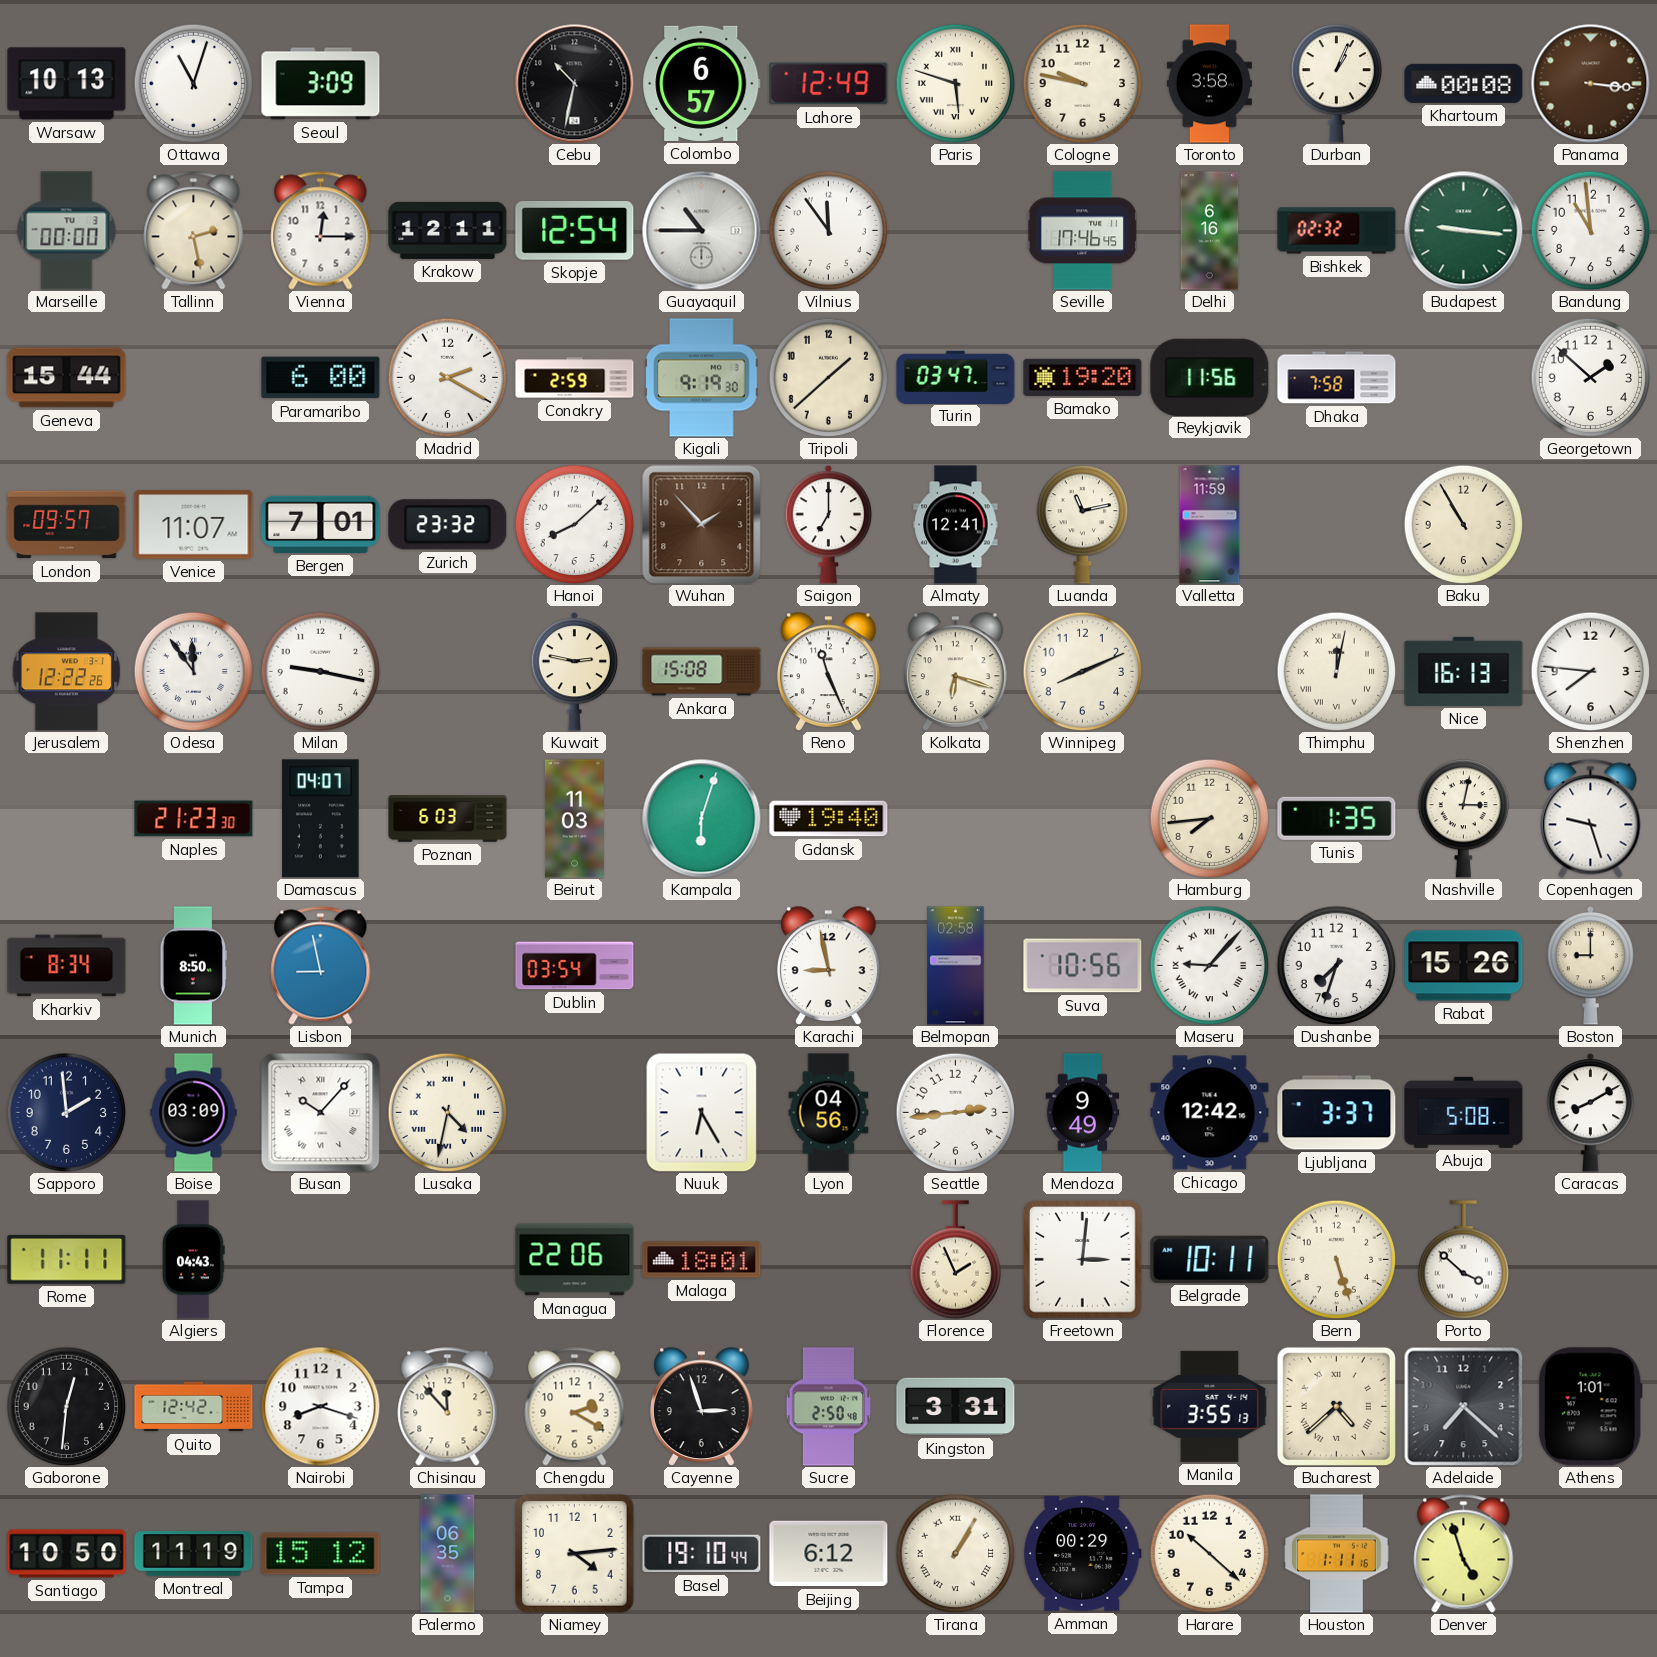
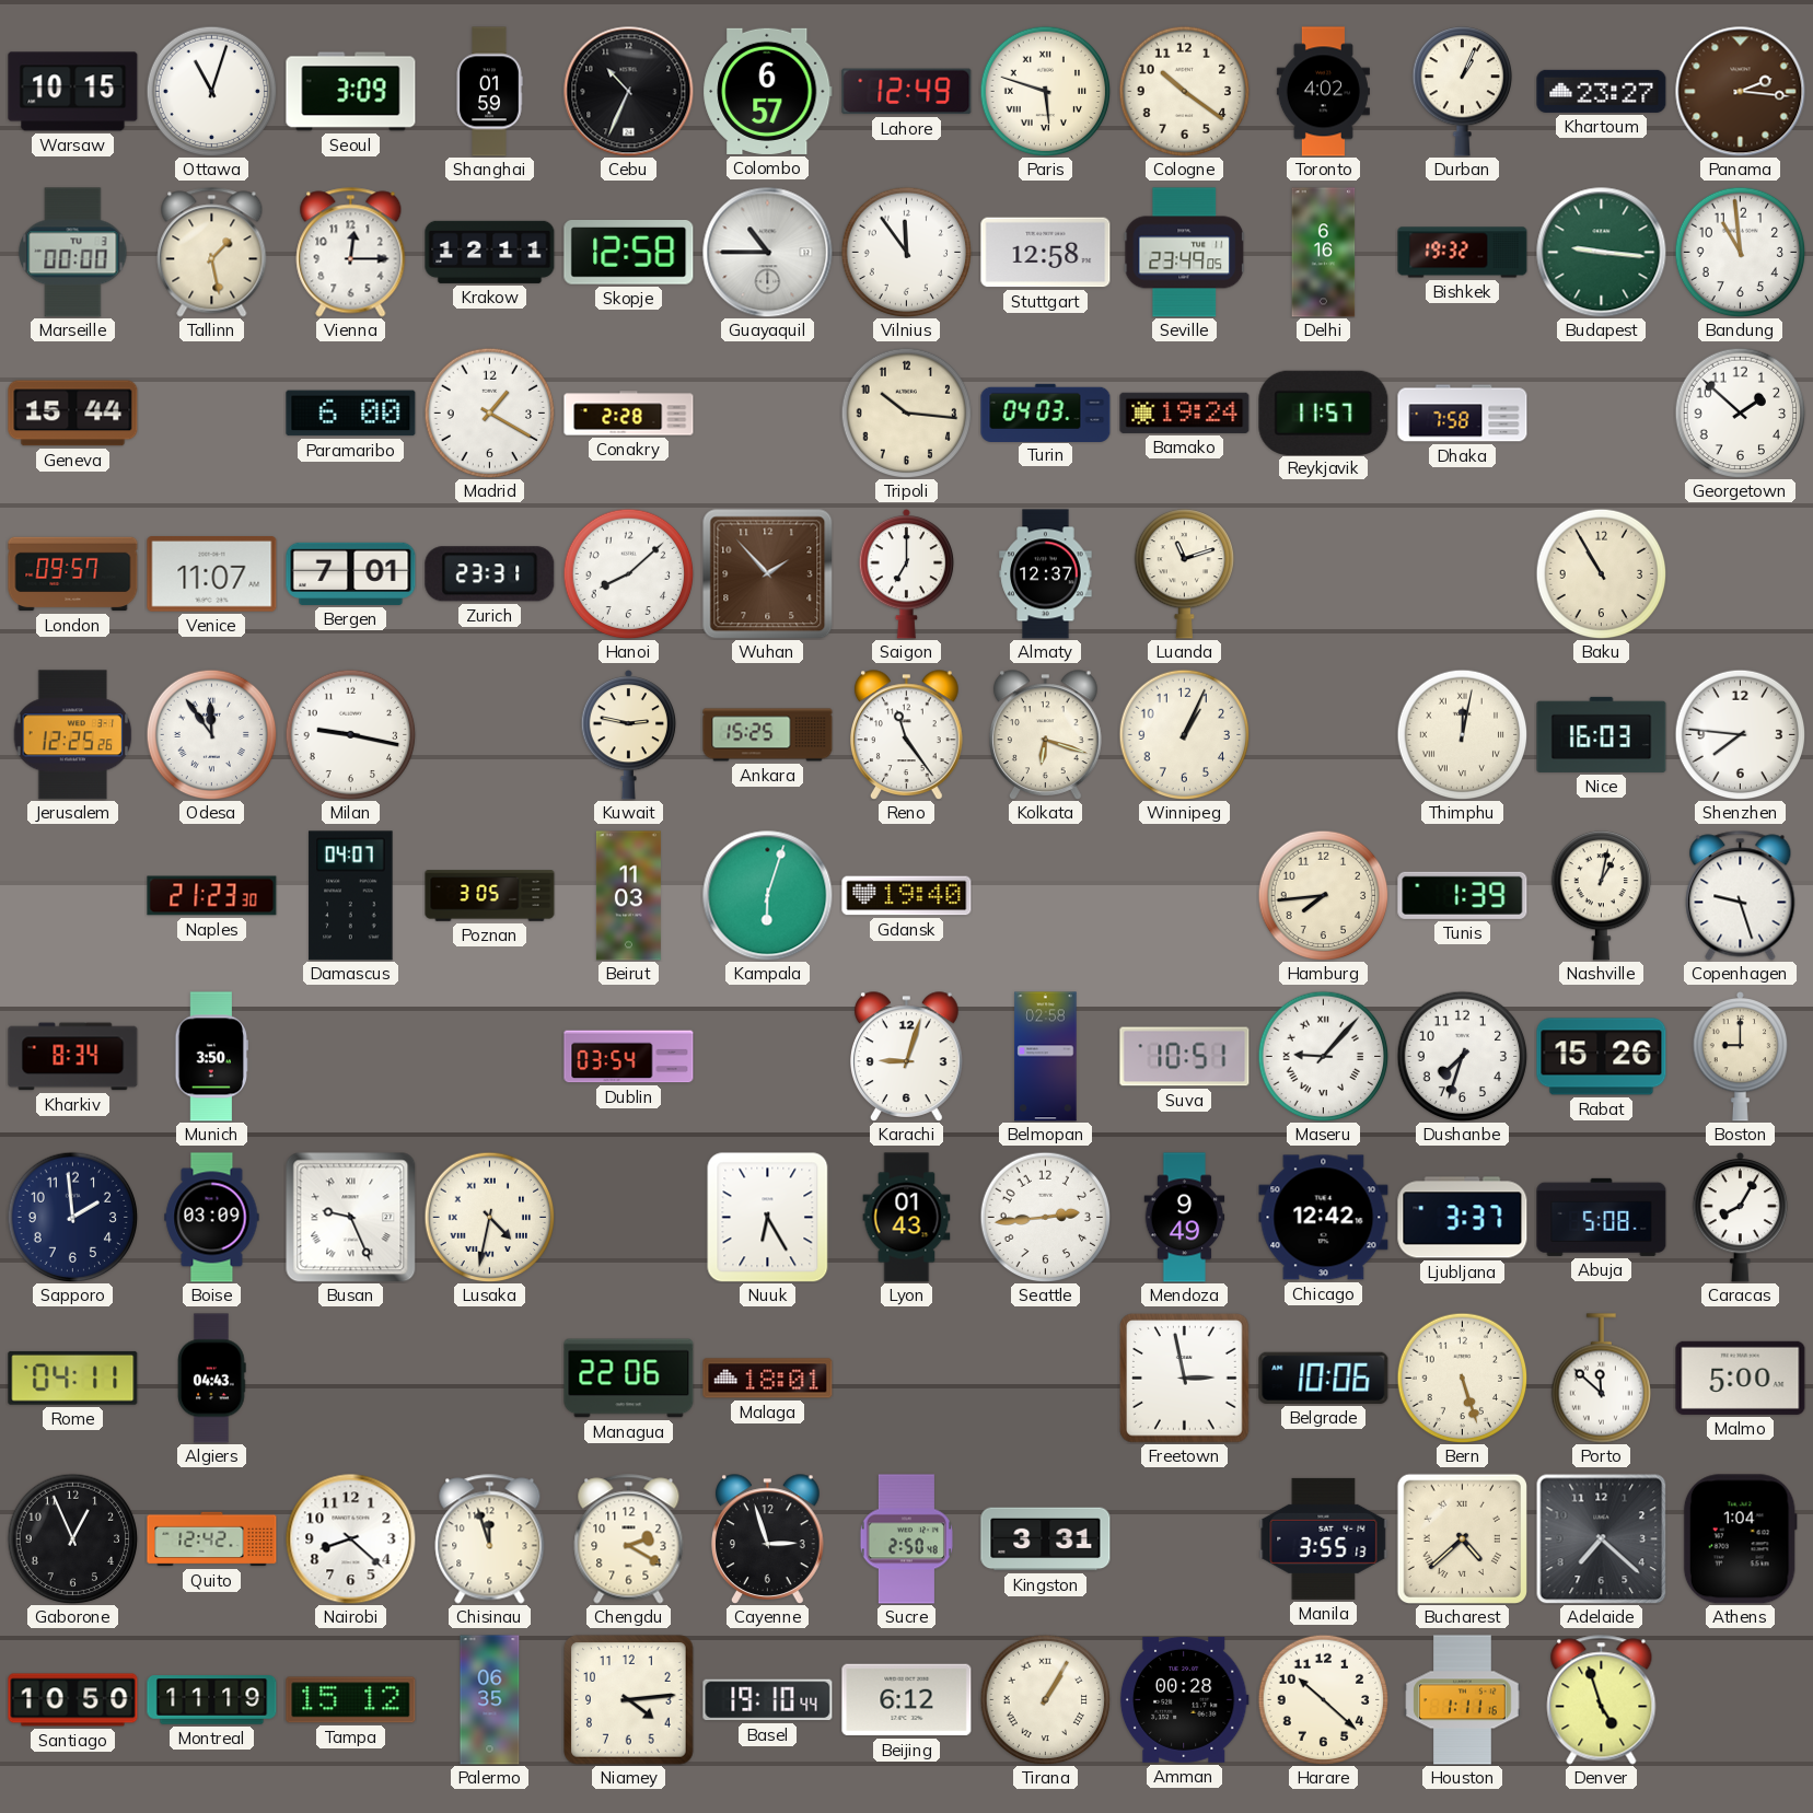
Warsaw: 10:13 -> 10:15 (73, 92)
Shanghai: none -> 01:59 (489, 92)
Cebu: 10:32 -> 10:34 (629, 92)
Cologne: 9:47 -> 10:21 (1184, 91)
Toronto: 3:58 -> 4:02 (1323, 92)
Khartoum: 00:08 -> 23:27 (1602, 91)
Panama: 3:16 -> 2:16 (1741, 92)
Tallinn: 2:28 -> 1:28 (212, 253)
Skopje: 12:54 -> 12:58 (629, 253)
Stuttgart: none -> 12:58 (1046, 253)
Seville: 17:46 -> 23:49 (1185, 253)
Bishkek: 02:32 -> 19:32 (1463, 253)
Madrid: 2:20 -> 1:20 (489, 412)
Conakry: 2:59 -> 2:28 (629, 414)
Kigali: 9:19 -> none (702, 378)
Tripoli: 1:38 -> 10:16 (906, 412)
Turin: 03:47 -> 04:03 (1046, 412)
Bamako: 19:20 -> 19:24 (1185, 412)
Reykjavik: 11:56 -> 11:57 (1324, 412)
Zurich: 23:32 -> 23:31 (490, 574)
Almaty: 12:41 -> 12:37 (1046, 574)
Luanda: 11:13 -> 11:12 (1184, 574)
Valletta: 11:59 -> none (1210, 525)
Jerusalem: 12:22 -> 12:25 (73, 735)
Ankara: 15:08 -> 15:25 (768, 735)
Reno: 11:26 -> 11:24 (907, 735)
Winnipeg: 8:11 -> 1:04 (1184, 734)
Nice: 16:13 -> 16:03 (1602, 734)
Poznan: 6:03 -> 3:05 (490, 896)
Tunis: 1:35 -> 1:39 (1463, 895)
Nashville: 3:02 -> 1:02 (1601, 896)
Munich: 8:50 -> 3:50 (211, 1057)
Lisbon: 8:58 -> none (321, 966)
Karachi: 8:58 -> 9:03 (907, 1057)
Suva: 10:56 -> 10:51 (1185, 1057)
Busan: 10:07 -> 9:26 (350, 1217)
Lyon: 04:56 -> 01:43 (907, 1218)
Caracas: 8:10 -> 8:05 (1741, 1217)
Rome: 11:11 -> 04:11 (73, 1378)
Florence: 1:56 -> none (955, 1260)
Freetown: 3:01 -> 2:58 (1185, 1379)
Belgrade: 10:11 -> 10:06 (1324, 1378)
Porto: 3:52 -> 11:52 (1601, 1379)
Malmo: none -> 5:00 (1741, 1378)
Gaborone: 12:31 -> 12:56 (72, 1538)
Nairobi: 8:18 -> 8:22 (351, 1539)
Chisinau: 11:53 -> 11:57 (490, 1539)
Athens: 1:01 -> 1:04 (1740, 1539)
Amman: 00:29 -> 00:28 (1184, 1699)
